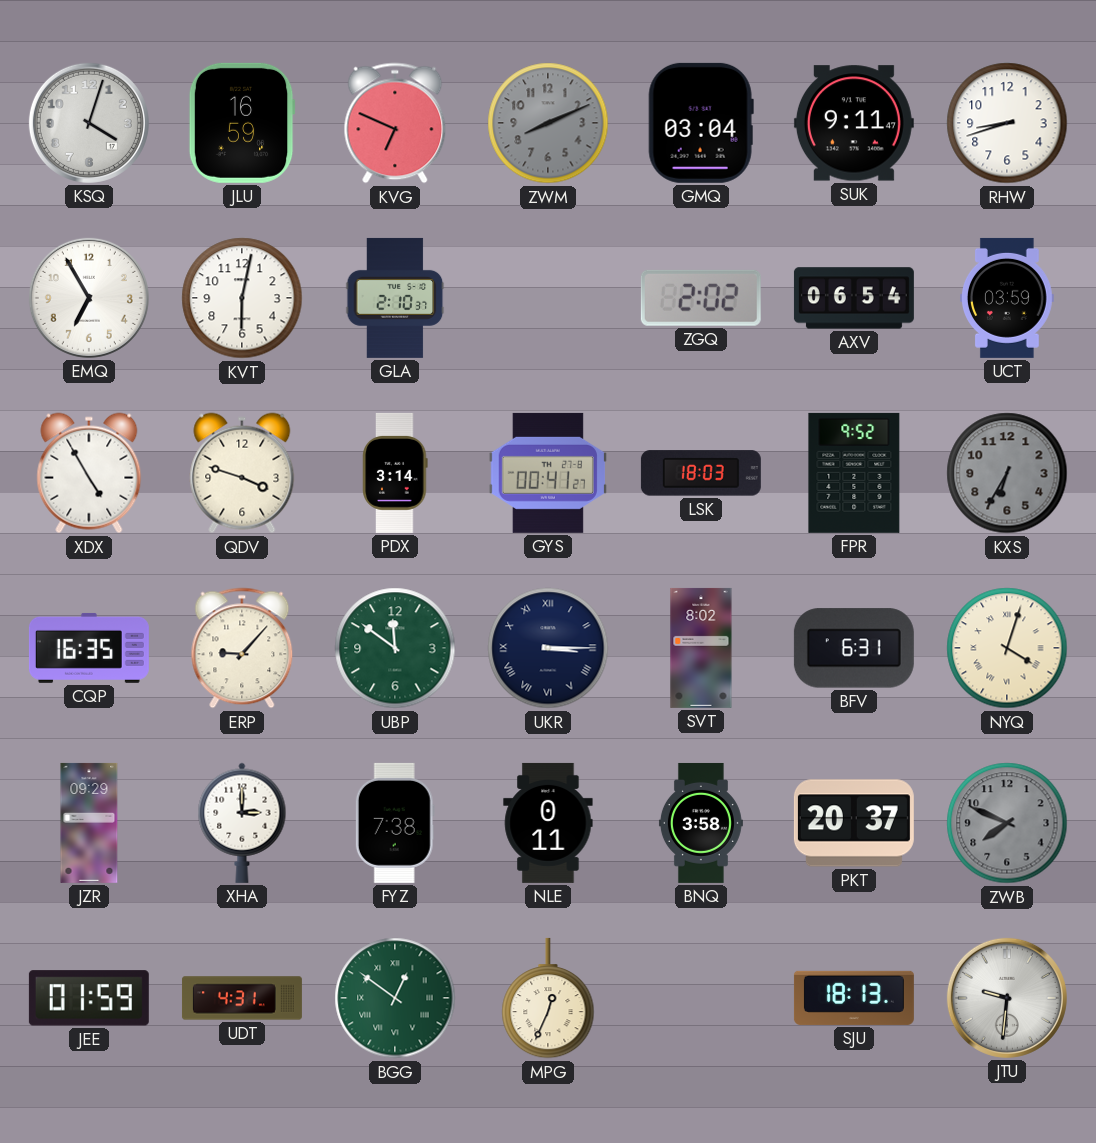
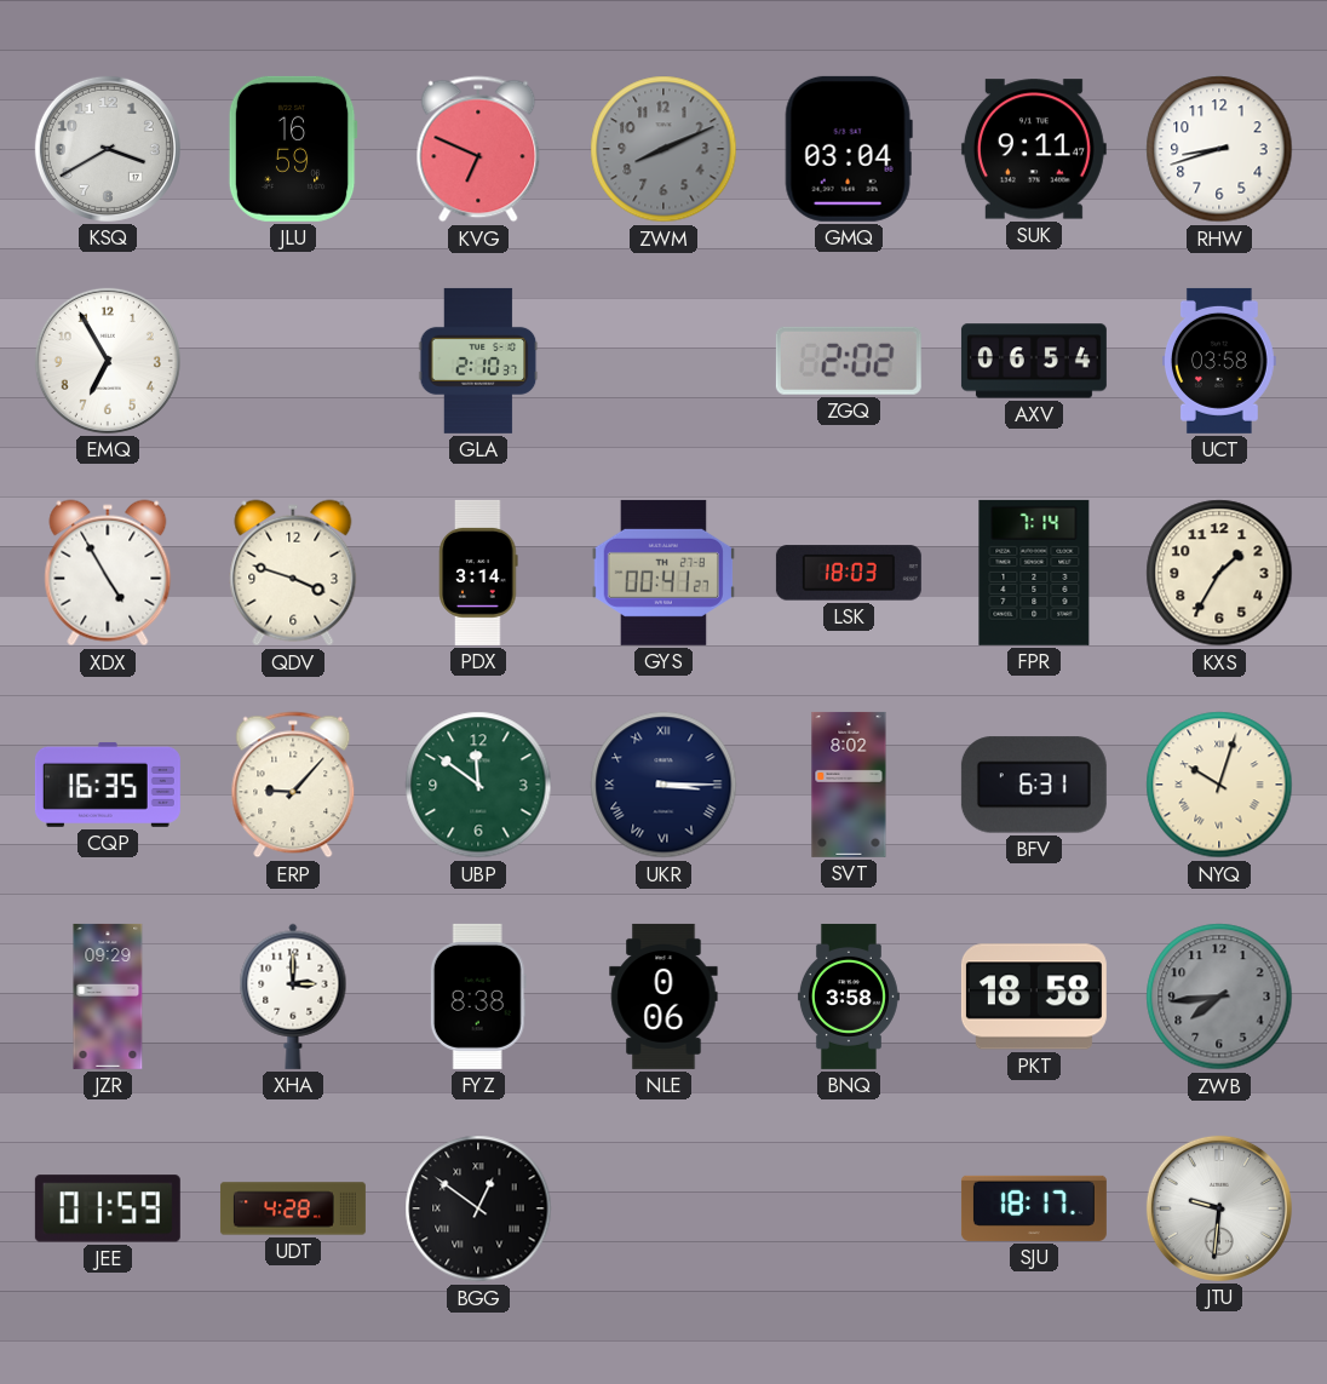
KSQ: 4:03 -> 3:40 (108, 149)
KVT: 6:02 -> none (242, 298)
UCT: 03:59 -> 03:58 (1220, 361)
FPR: 9:52 -> 7:14 (1034, 573)
KXS: 6:35 -> 1:35 (1219, 573)
KXS dial: grey -> cream (1219, 573)
NYQ: 4:03 -> 10:03 (1219, 785)
FYZ: 7:38 -> 8:38 (478, 997)
NLE: 0:11 -> 0:06 (663, 997)
PKT: 20:37 -> 18:58 (1034, 997)
ZWB: 7:49 -> 7:44 (1219, 997)
UDT: 4:31 -> 4:28 (293, 1208)
BGG dial: green -> black (478, 1208)
MPG: 12:34 -> none (548, 998)
SJU: 18:13 -> 18:17 (1034, 1208)
